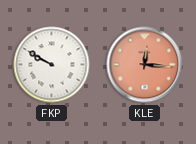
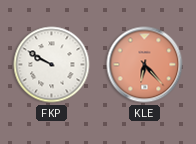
KLE: 12:16 -> 6:23 (145, 65)
